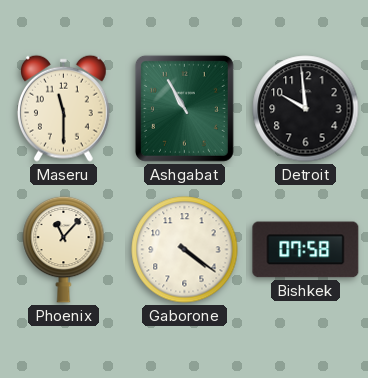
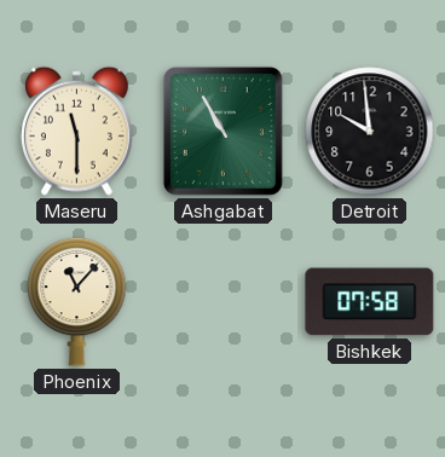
Gaborone: 4:21 -> none (185, 250)
